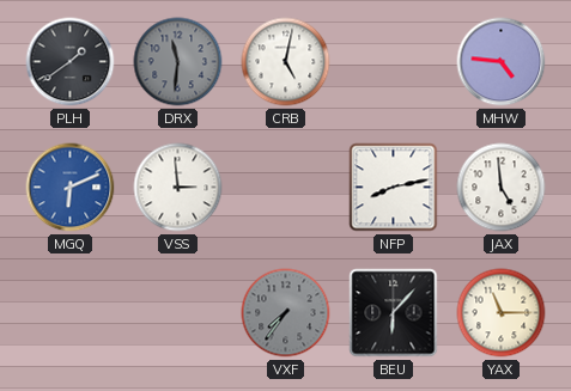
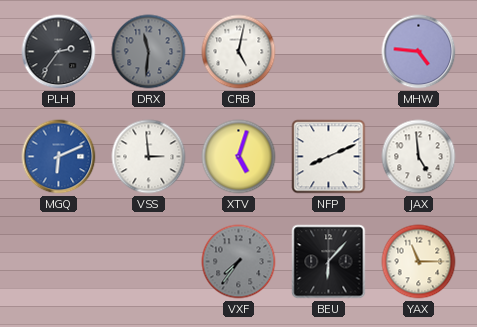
PLH: 1:39 -> 2:36 (59, 52)
XTV: none -> 5:03 (239, 157)
NFP: 8:13 -> 8:11 (329, 157)
